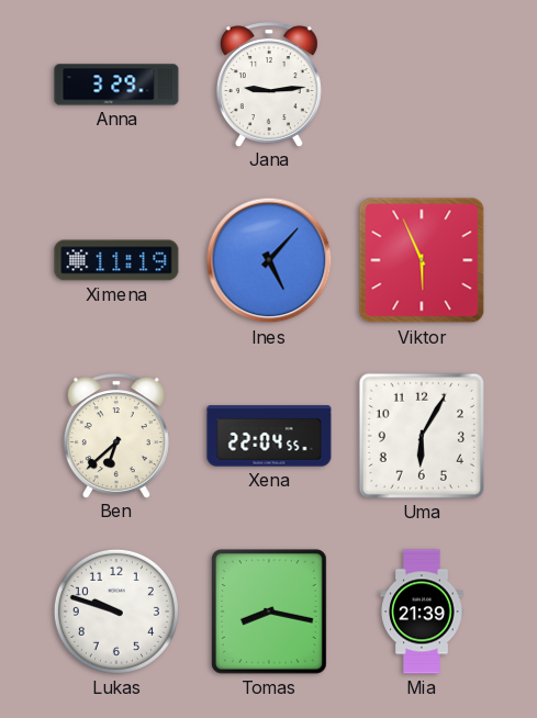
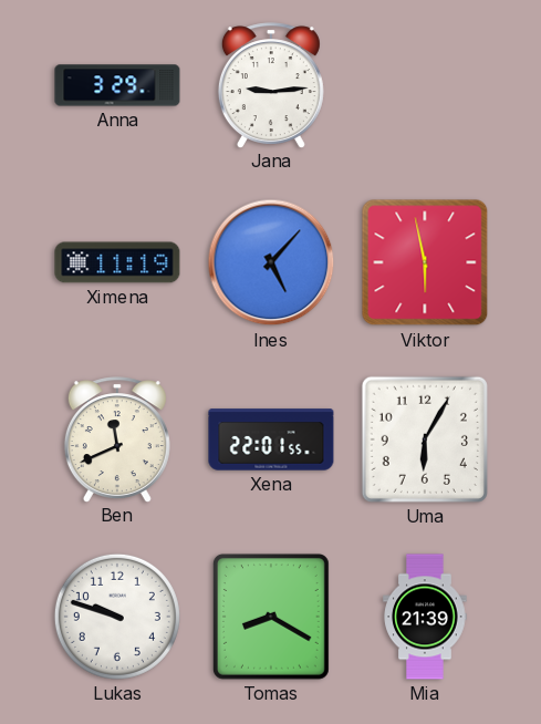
Viktor: 5:56 -> 5:58 (425, 262)
Ben: 6:38 -> 11:41 (117, 439)
Xena: 22:04 -> 22:01 (271, 439)
Tomas: 8:17 -> 8:20 (271, 617)
